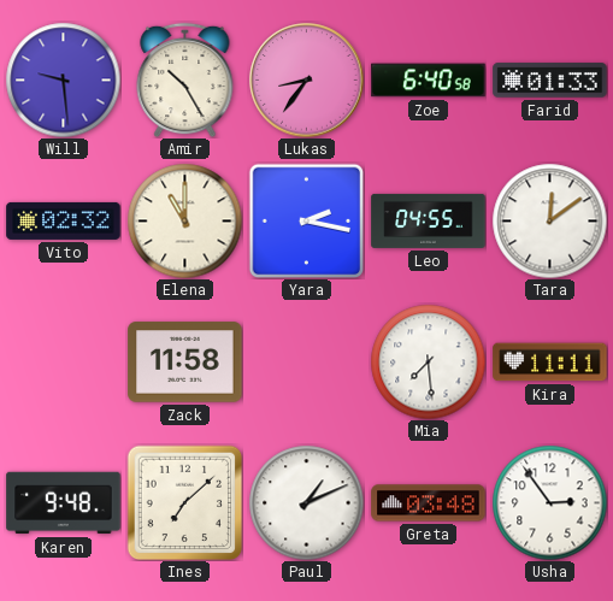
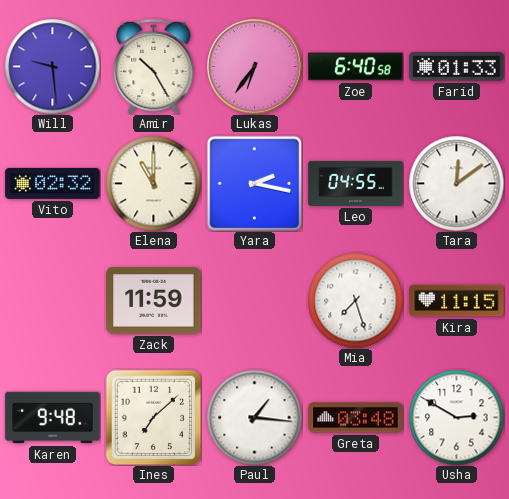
Lukas: 8:36 -> 6:36 (255, 67)
Zack: 11:58 -> 11:59 (154, 301)
Mia: 7:29 -> 7:27 (355, 300)
Kira: 11:11 -> 11:15 (457, 301)
Paul: 1:11 -> 1:16 (254, 417)
Usha: 2:54 -> 2:50 (456, 417)
